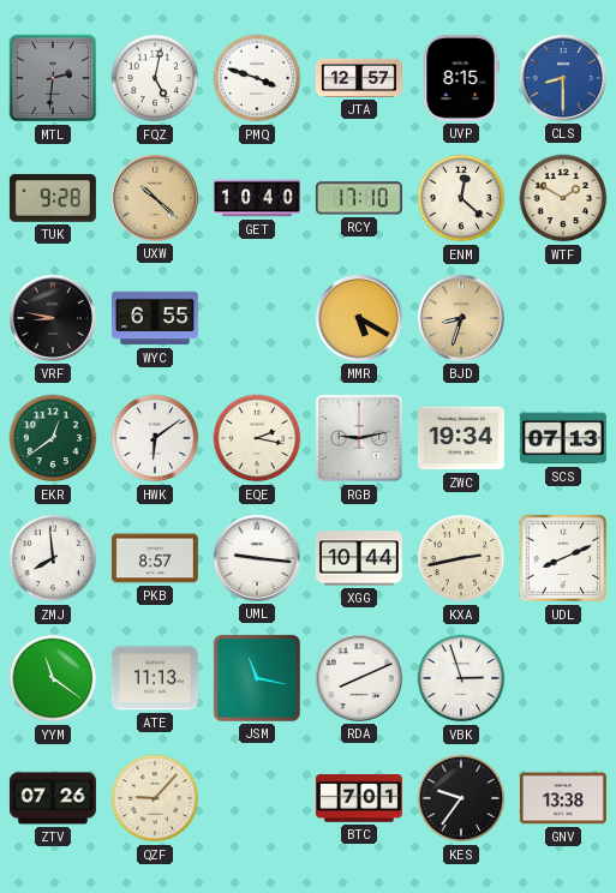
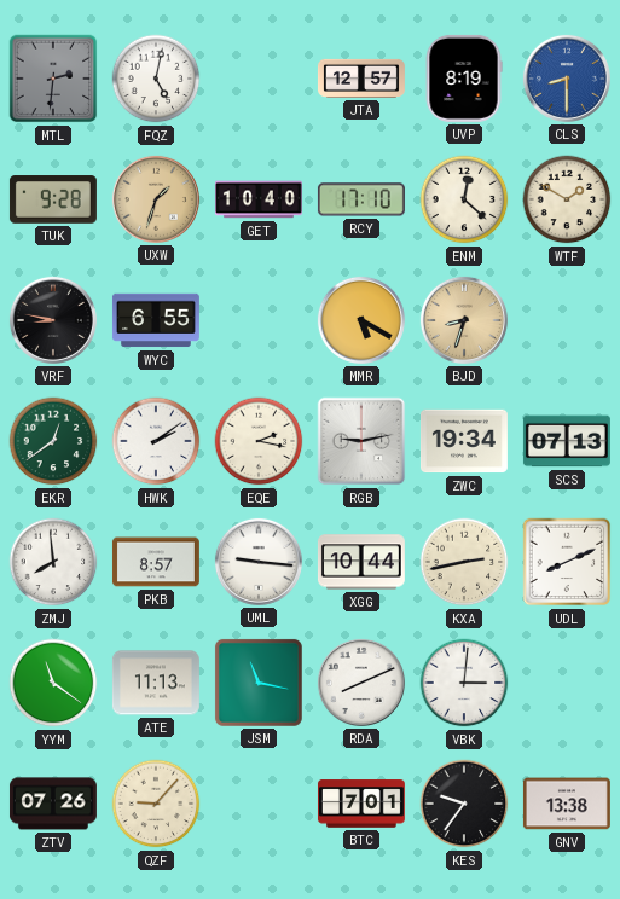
PMQ: 3:48 -> none (257, 78)
UVP: 8:15 -> 8:19 (464, 79)
UXW: 10:22 -> 1:33 (156, 199)
HWK: 6:09 -> 2:09 (156, 441)
VBK: 2:57 -> 3:01 (464, 683)
